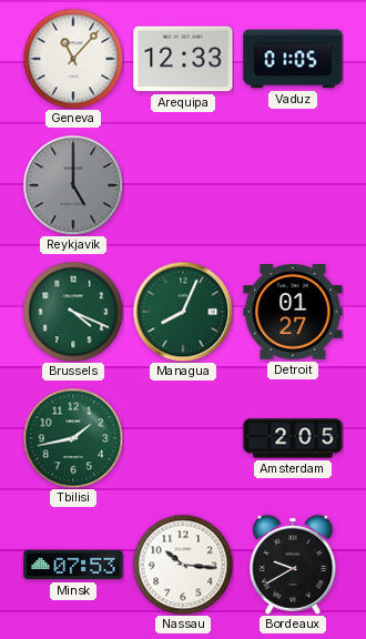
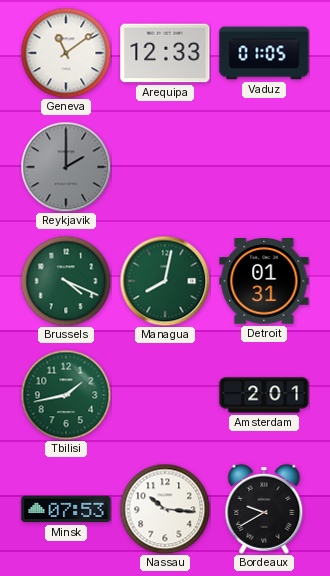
Geneva: 11:07 -> 11:09 (66, 53)
Reykjavik: 5:00 -> 2:00 (66, 167)
Managua: 8:04 -> 8:02 (165, 281)
Detroit: 01:27 -> 01:31 (264, 281)
Amsterdam: 2:05 -> 2:01 (264, 395)
